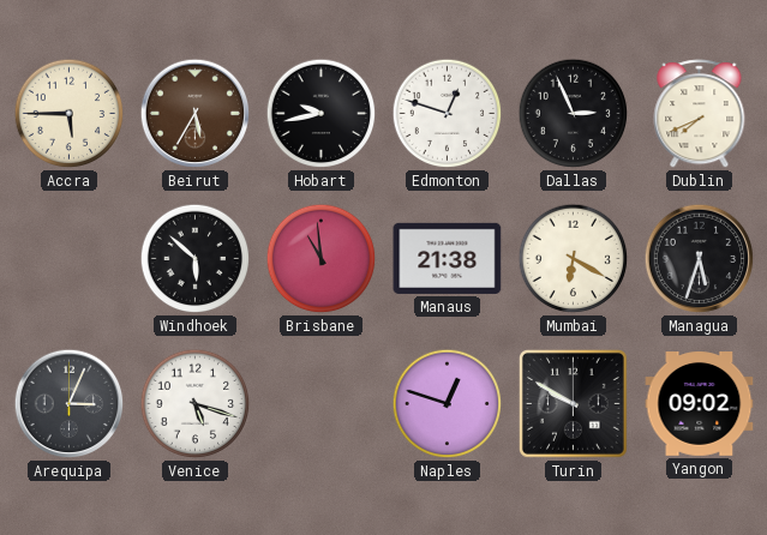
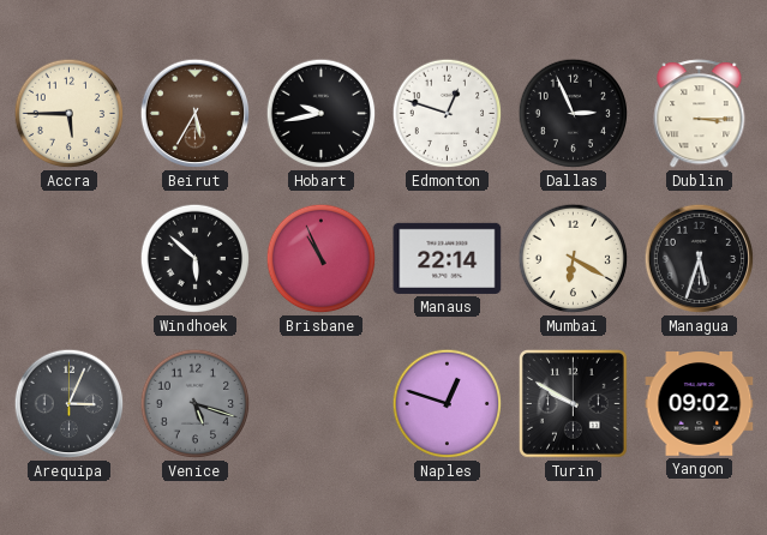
Dublin: 7:41 -> 3:15 (700, 114)
Brisbane: 10:59 -> 10:56 (322, 259)
Manaus: 21:38 -> 22:14 (448, 258)
Venice dial: white -> grey (196, 404)
